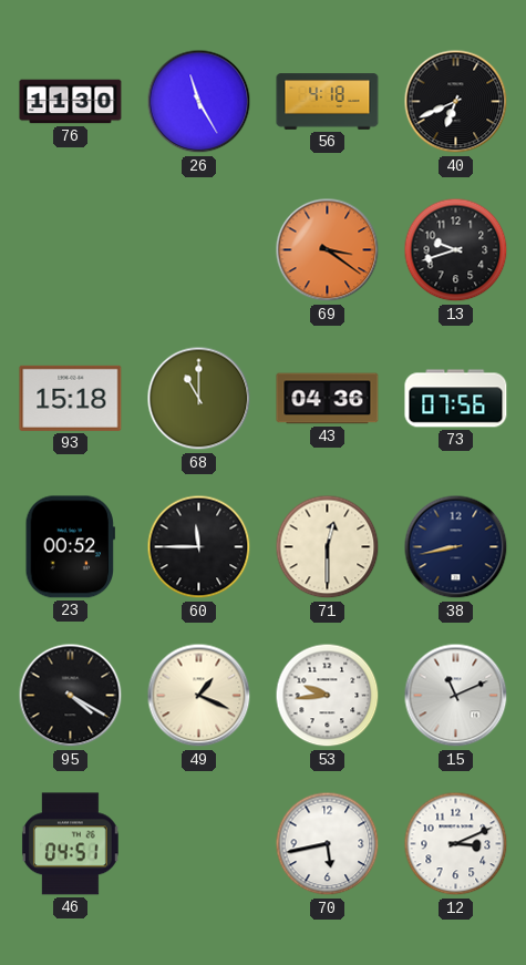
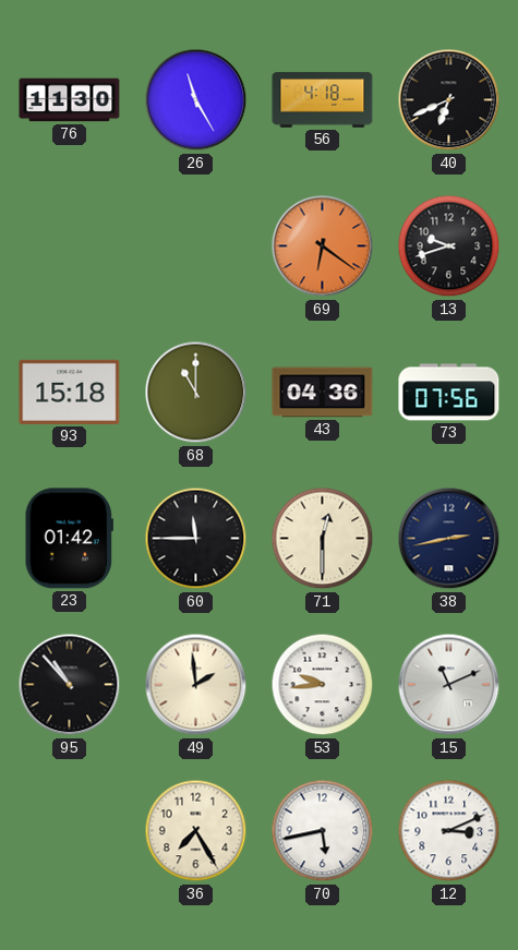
69: 3:21 -> 6:21 (323, 246)
23: 00:52 -> 01:42 (69, 539)
38: 8:43 -> 2:43 (449, 539)
95: 4:20 -> 10:53 (70, 685)
49: 1:19 -> 1:59 (196, 685)
46: 04:51 -> none (70, 844)
36: none -> 7:25 (196, 831)
